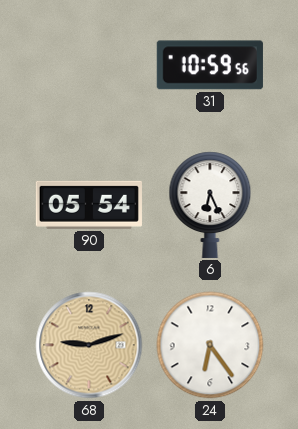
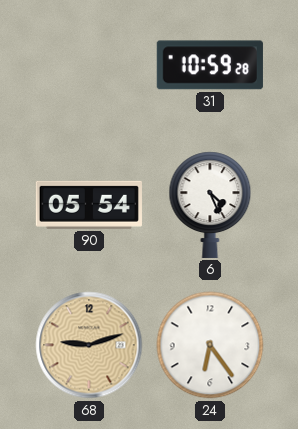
31: 10:59:56 -> 10:59:28 (210, 65)
6: 6:26 -> 4:26 (210, 205)
